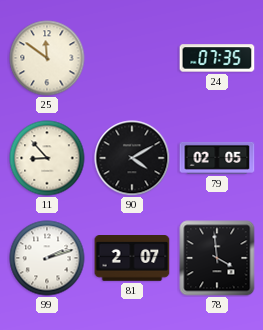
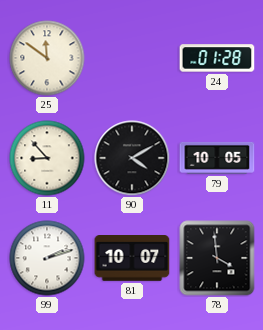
24: 07:35 -> 01:28 (217, 58)
79: 02:05 -> 10:05 (217, 158)
81: 2:07 -> 10:07 (132, 258)
